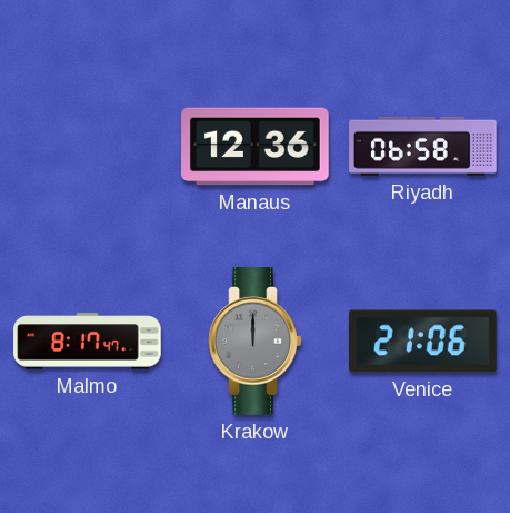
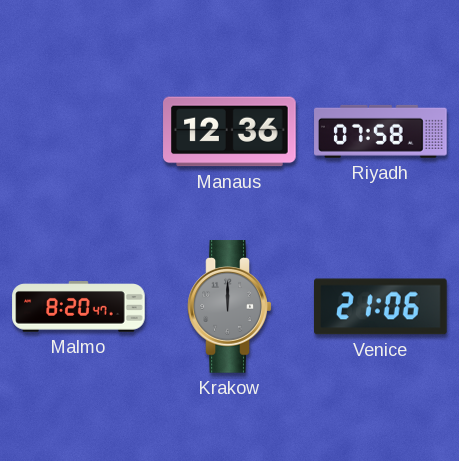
Riyadh: 06:58 -> 07:58 (381, 131)
Malmo: 8:17 -> 8:20 (79, 307)
